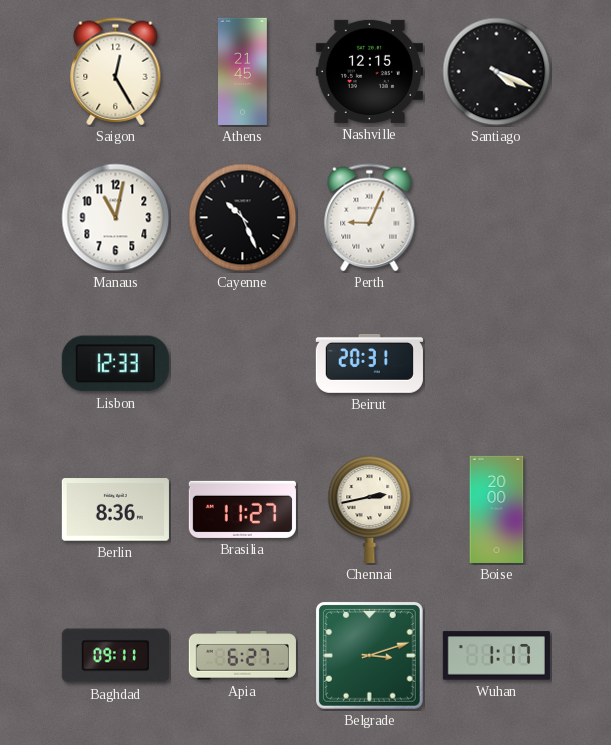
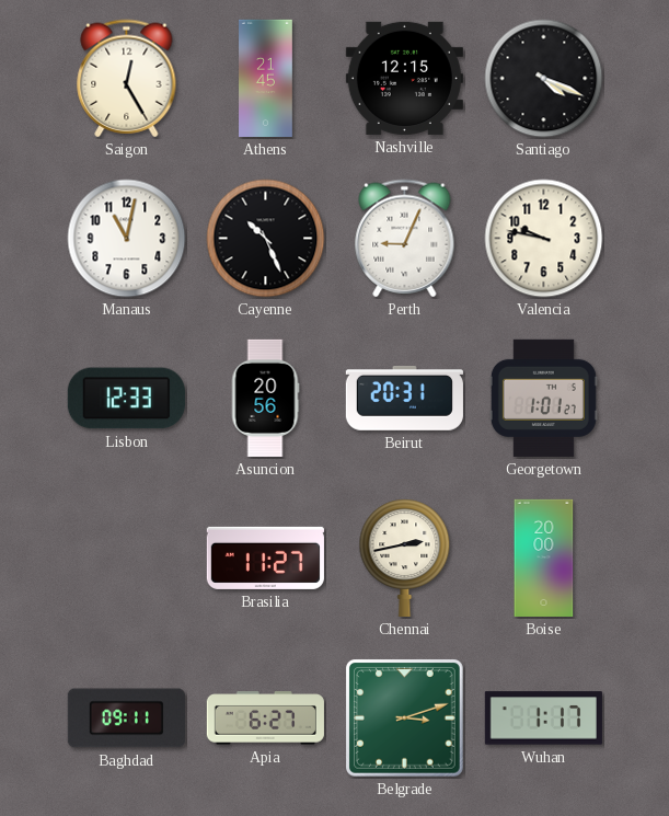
Valencia: none -> 9:47 (544, 239)
Asuncion: none -> 20:56 (265, 398)
Georgetown: none -> 1:01 (543, 398)
Berlin: 8:36 -> none (115, 510)
